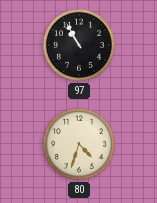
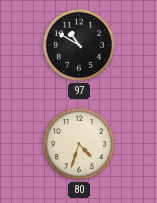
97: 10:55 -> 10:50 (79, 45)
